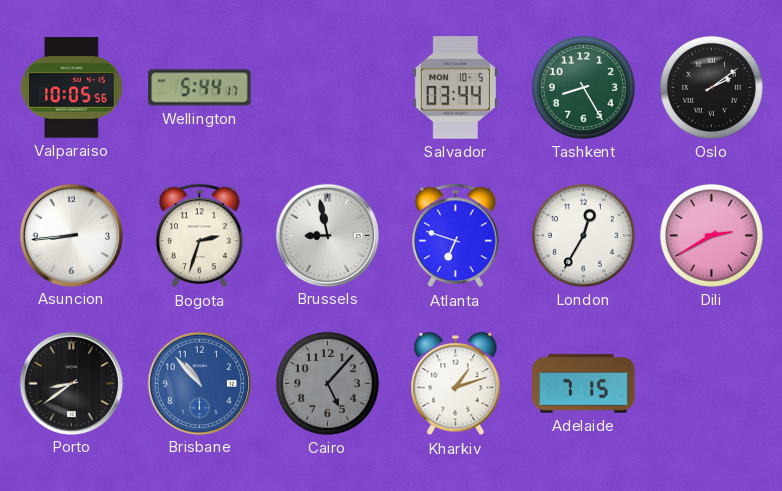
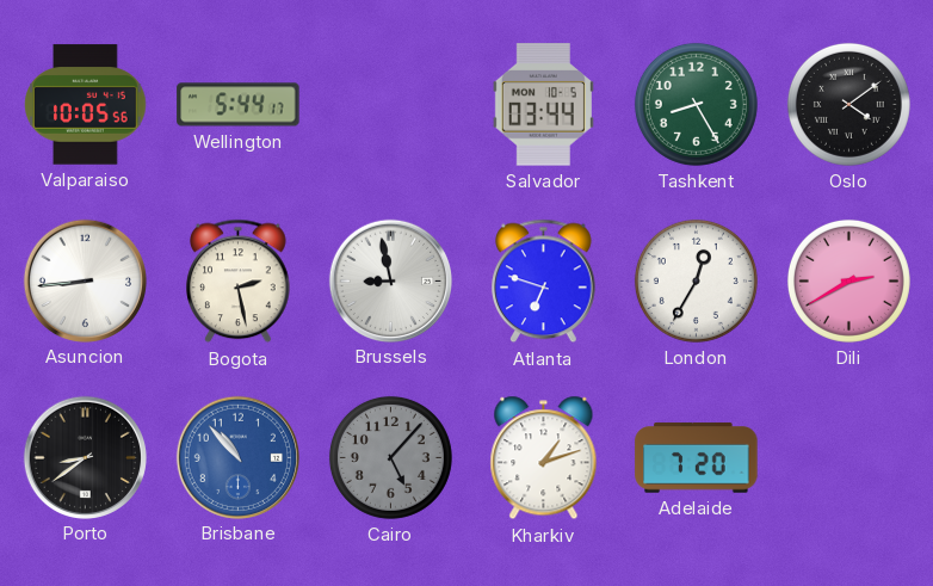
Oslo: 2:09 -> 4:09 (848, 104)
Bogota: 2:33 -> 2:28 (239, 282)
Adelaide: 7:15 -> 7:20 (697, 458)
